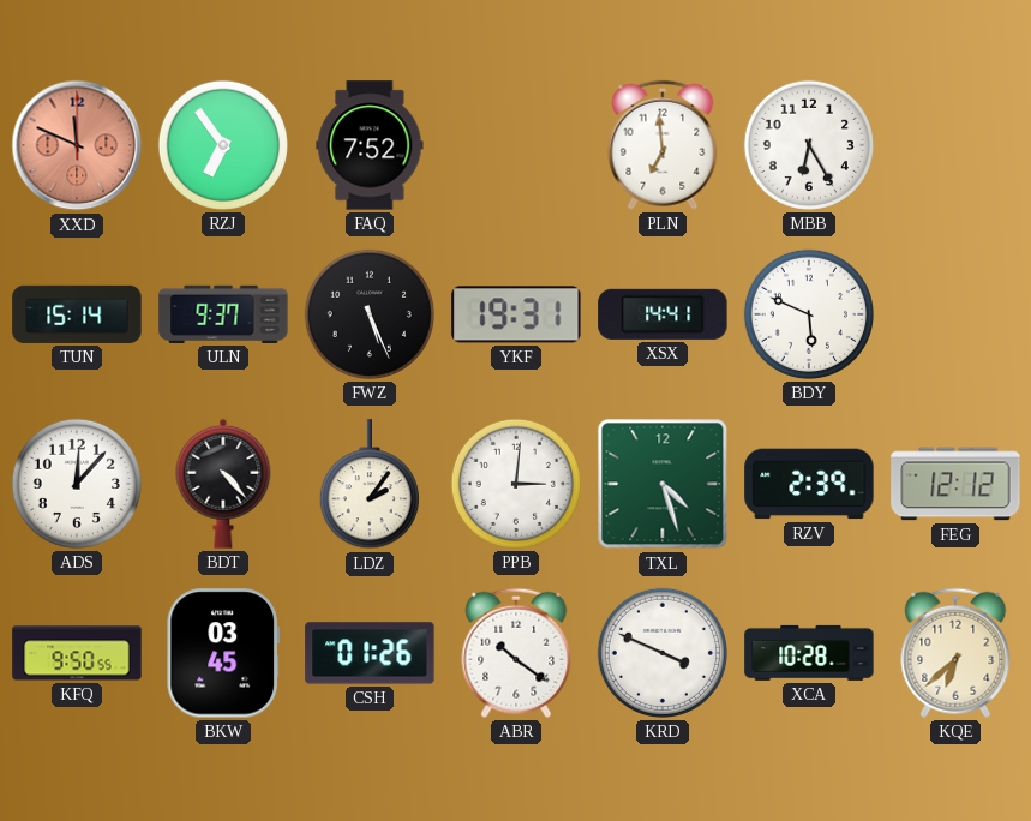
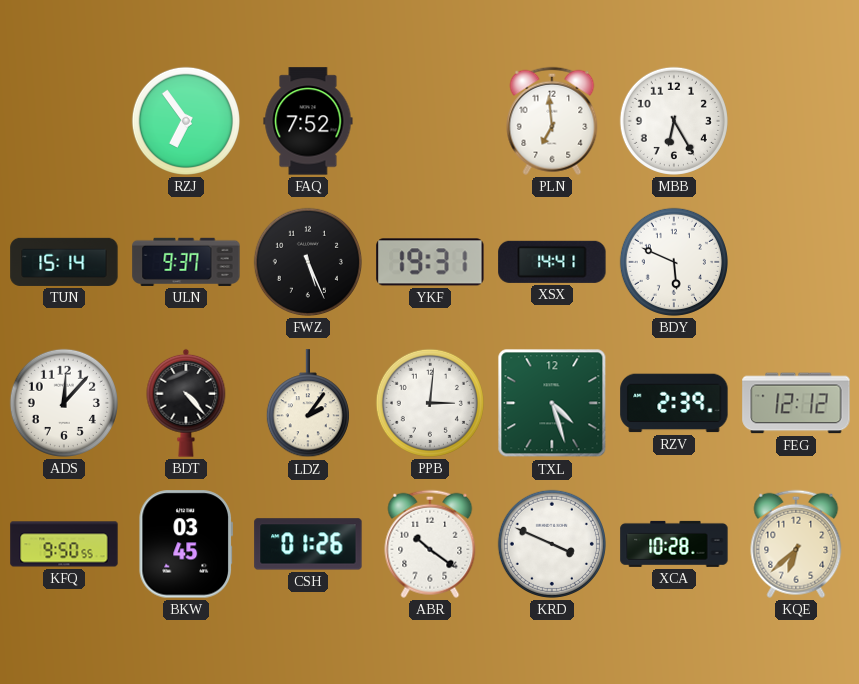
XXD: 11:49 -> none (77, 145)
